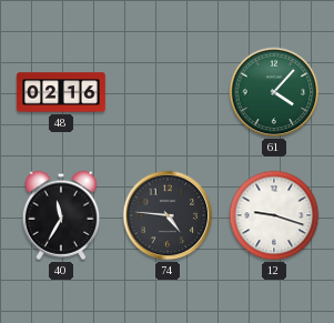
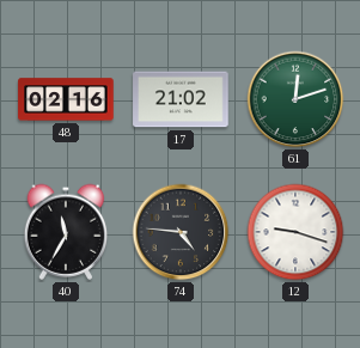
17: none -> 21:02 (181, 99)
61: 4:07 -> 12:12 (295, 99)
